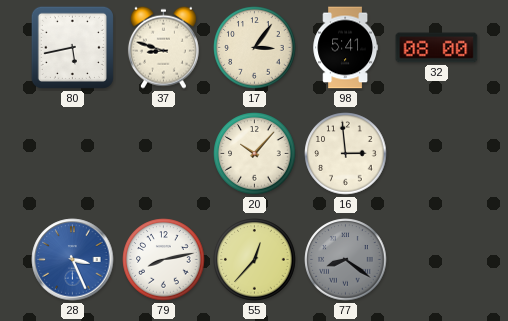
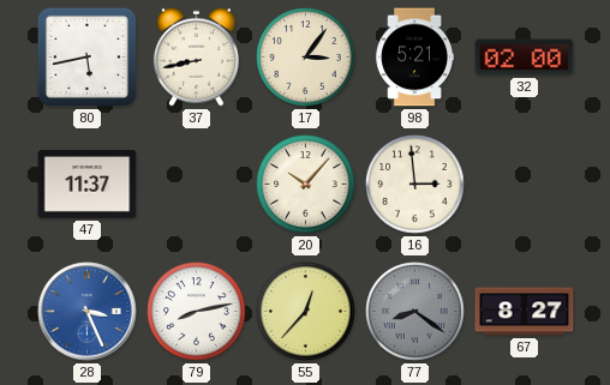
37: 8:48 -> 8:43 (196, 56)
98: 5:41 -> 5:21 (415, 58)
32: 08:00 -> 02:00 (525, 58)
47: none -> 11:37 (88, 185)
67: none -> 8:27 (525, 312)
